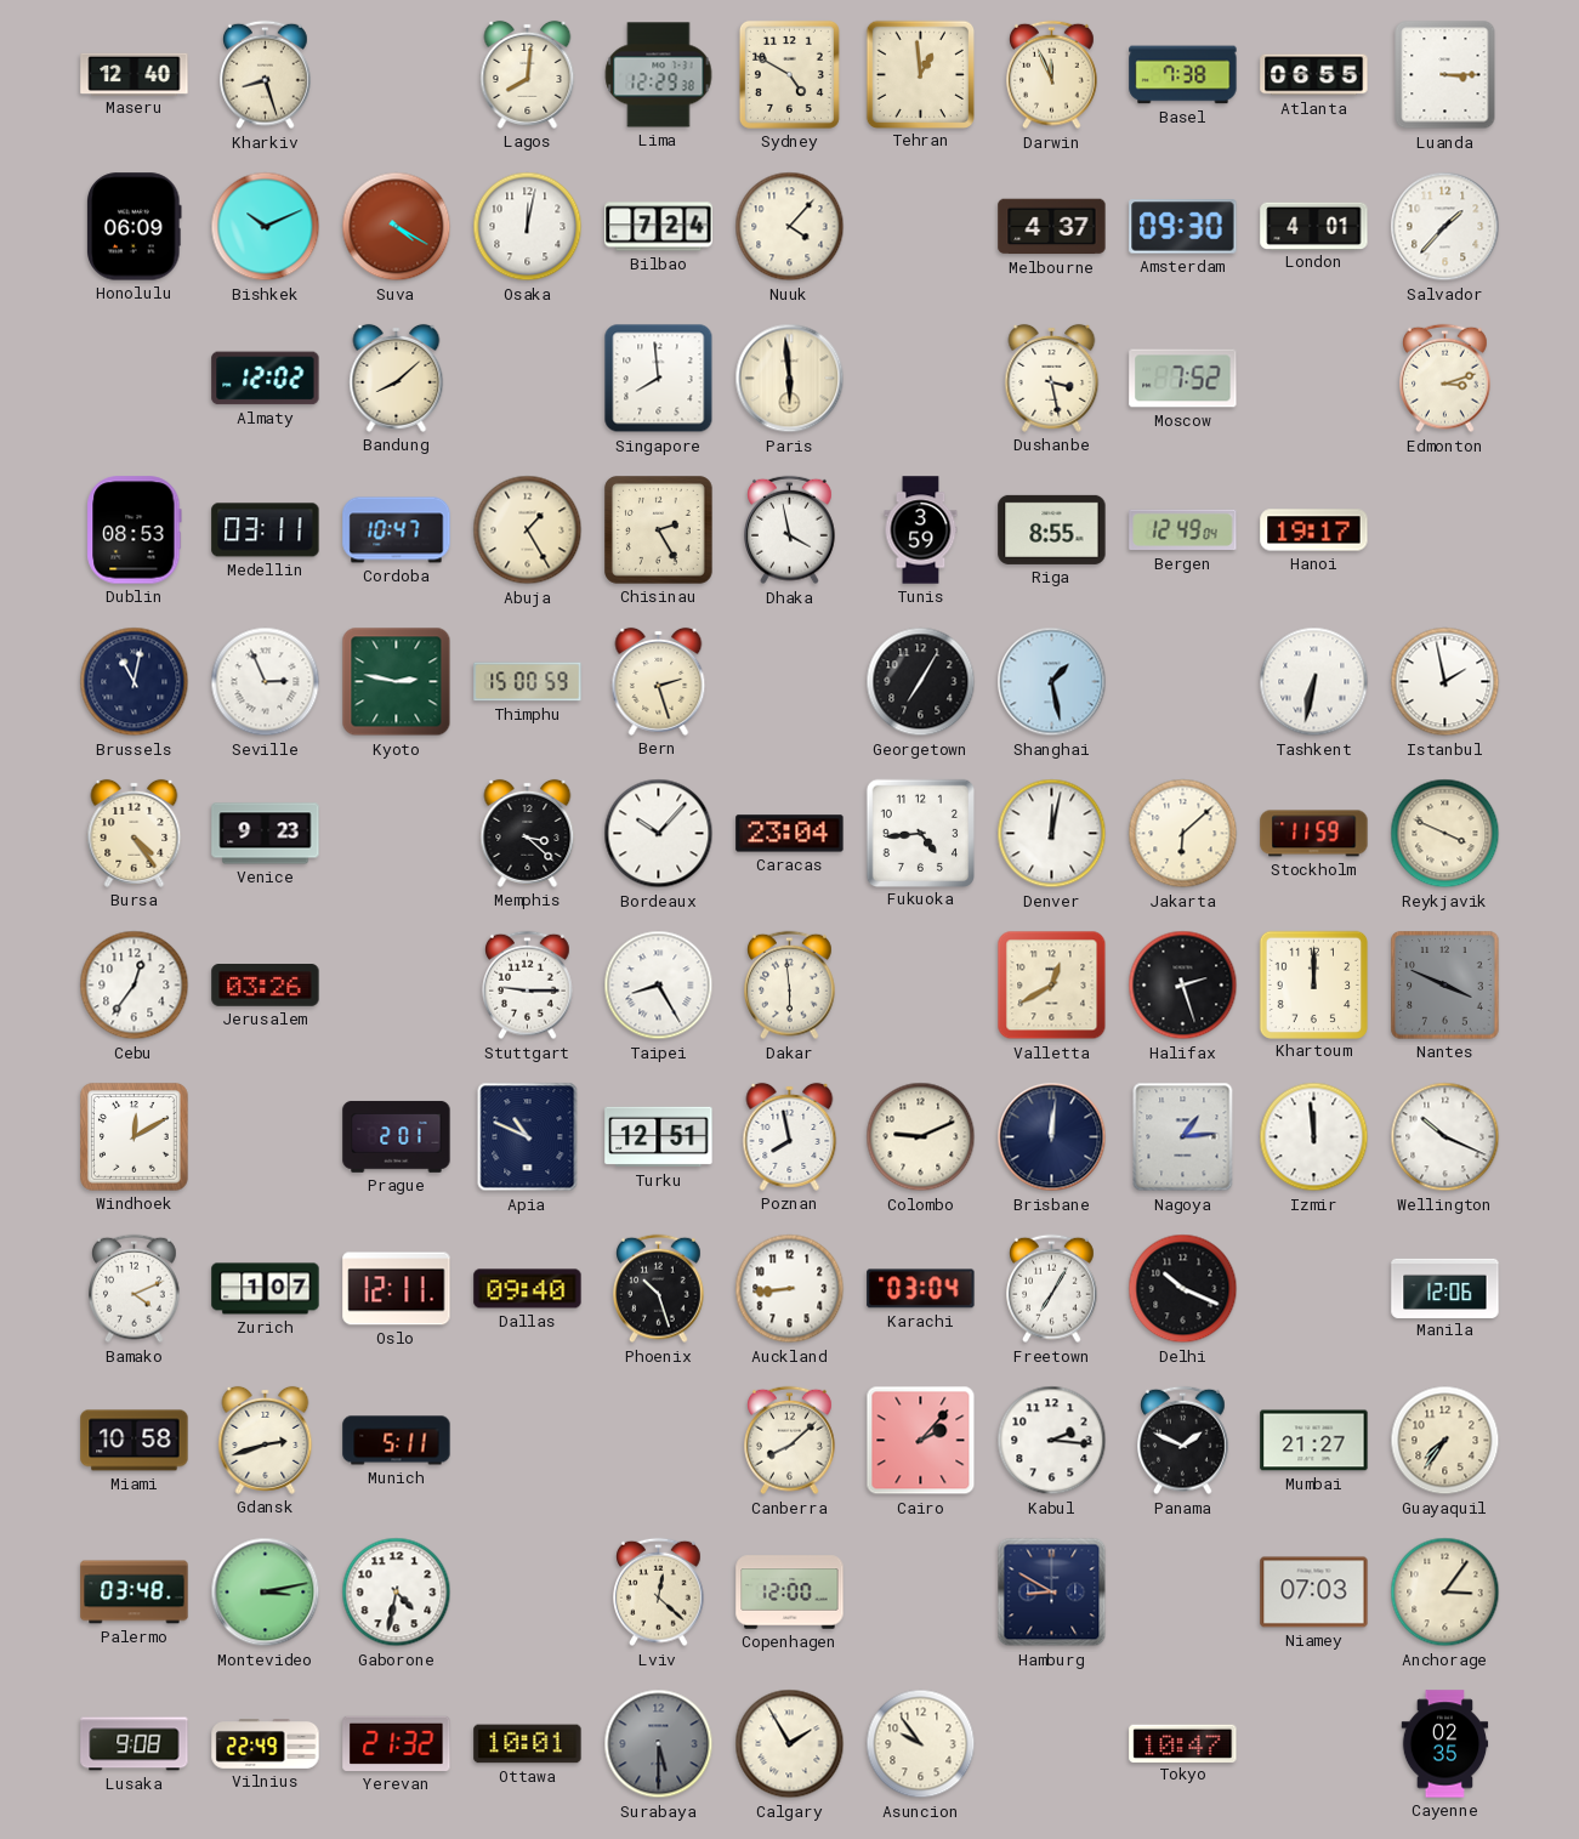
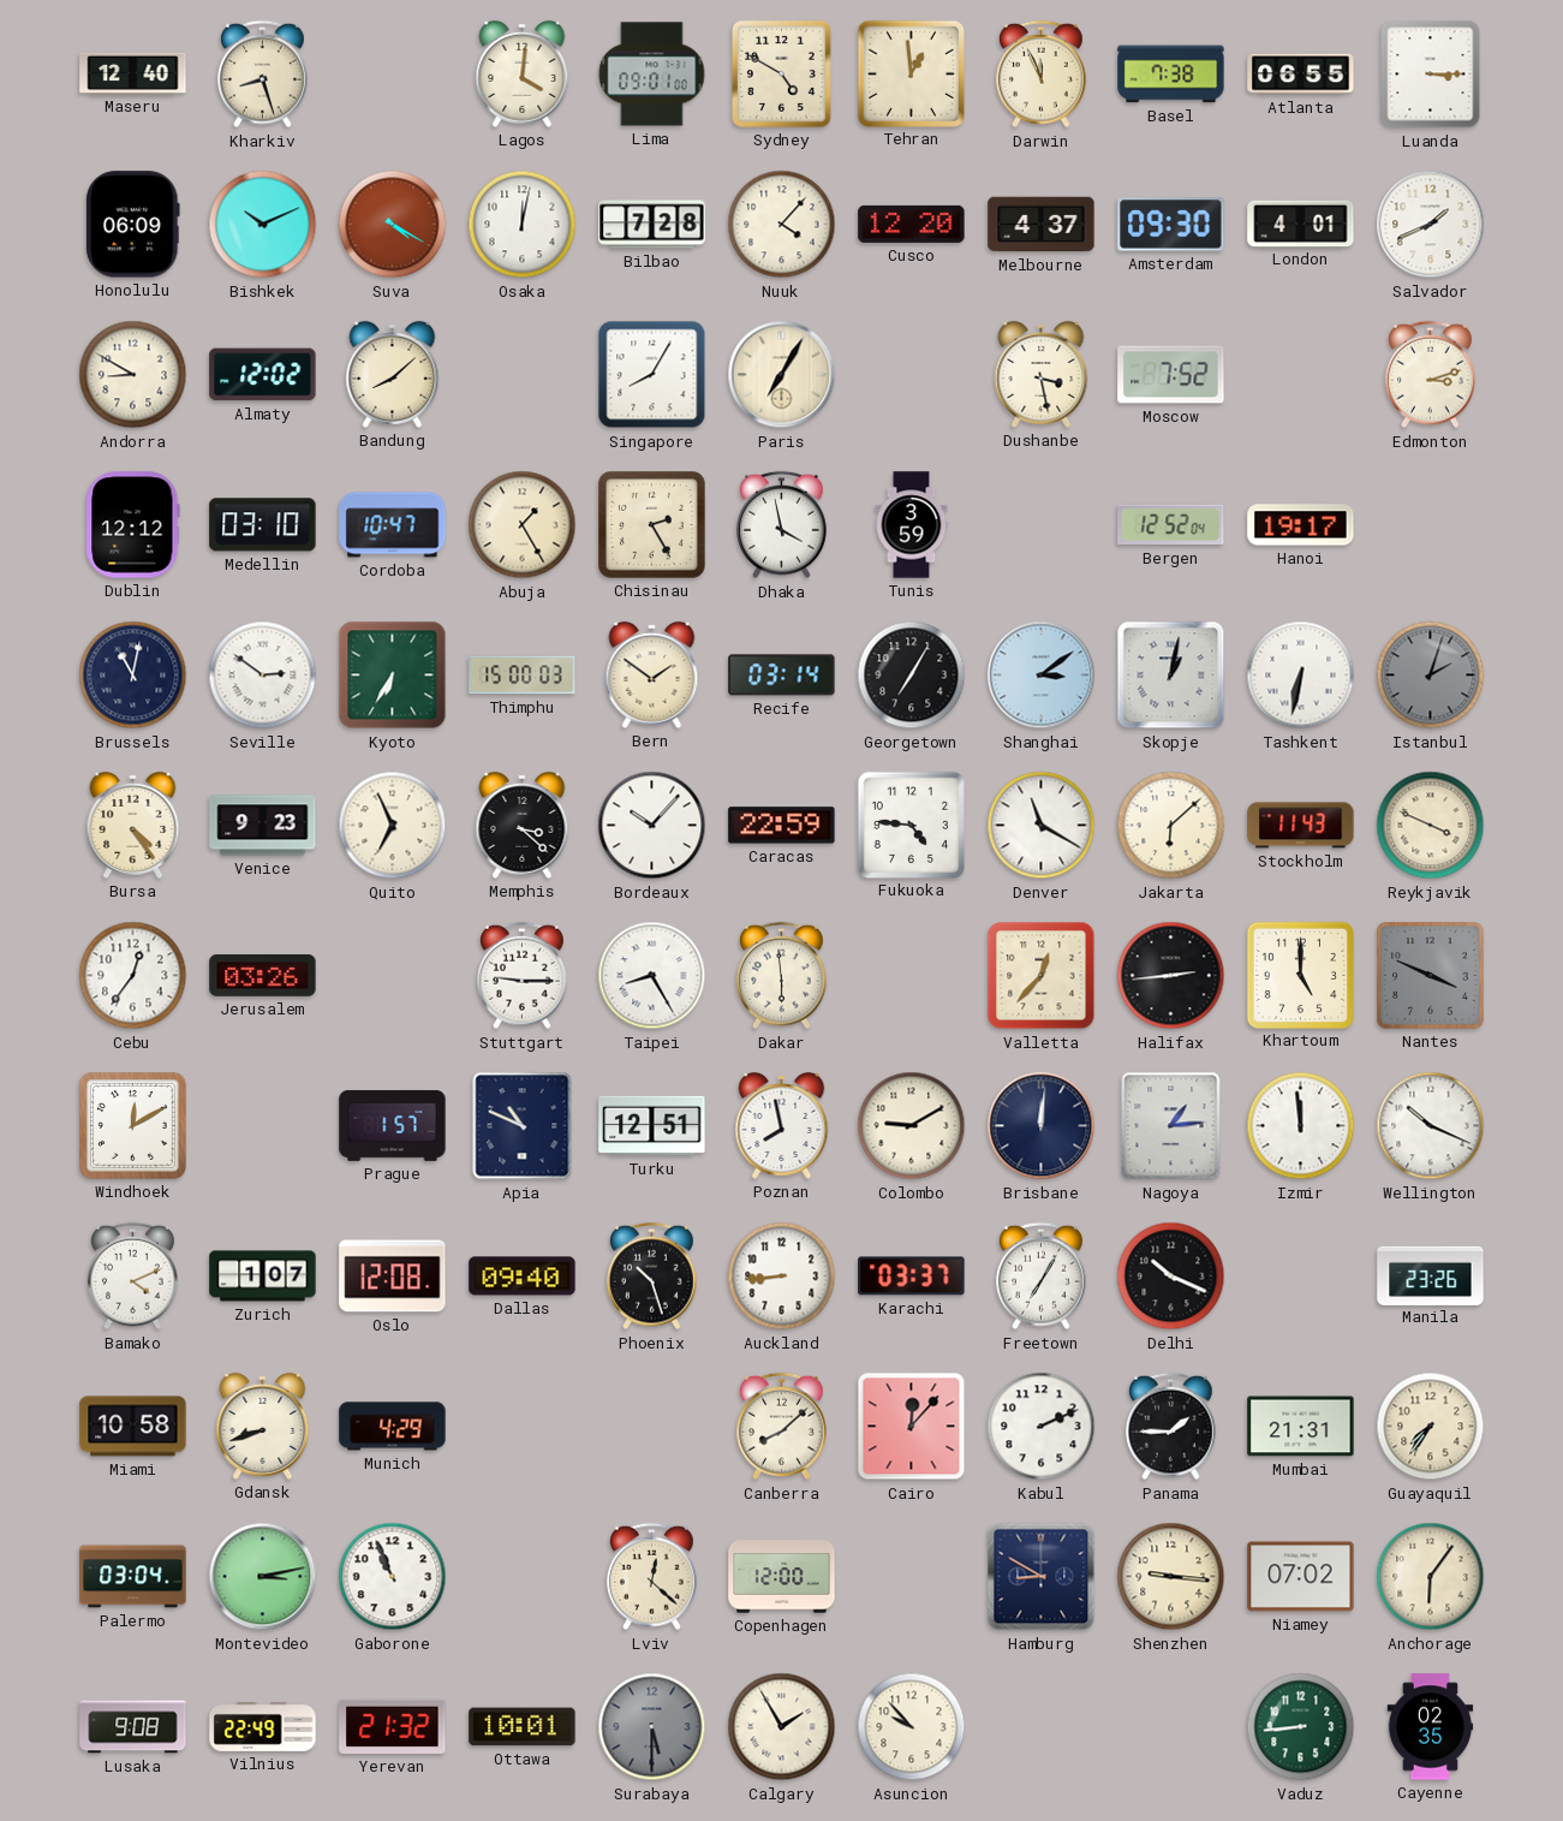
Lagos: 8:01 -> 4:01 (523, 73)
Lima: 12:29 -> 09:01 (652, 75)
Bilbao: 7:24 -> 7:28 (652, 225)
Cusco: none -> 12:20 (912, 224)
Salvador: 1:37 -> 1:41 (1431, 225)
Andorra: none -> 8:50 (133, 375)
Singapore: 7:59 -> 8:05 (652, 375)
Paris: 5:59 -> 7:05 (782, 375)
Dublin: 08:53 -> 12:12 (133, 525)
Medellin: 03:11 -> 03:10 (263, 525)
Riga: 8:55 -> none (1052, 529)
Bergen: 12:49 -> 12:52 (1171, 525)
Seville: 2:56 -> 2:51 (263, 676)
Kyoto: 2:47 -> 6:35 (393, 676)
Thimphu: 15:00:59 -> 15:00:03 (523, 676)
Bern: 2:27 -> 1:51 (652, 674)
Recife: none -> 03:14 (782, 676)
Shanghai: 1:28 -> 3:09 (1042, 676)
Skopje: none -> 1:02 (1171, 676)
Istanbul: 1:58 -> 2:03 (1431, 676)
Istanbul dial: white -> grey (1431, 676)
Quito: none -> 6:56 (393, 826)
Caracas: 23:04 -> 22:59 (782, 826)
Fukuoka: 4:44 -> 4:46 (911, 825)
Denver: 12:02 -> 11:20 (1042, 826)
Stockholm: 11:59 -> 11:43 (1301, 826)
Valletta: 12:40 -> 12:37 (1042, 976)
Halifax: 2:27 -> 2:44 (1171, 976)
Khartoum: 12:00 -> 5:00 (1300, 975)
Prague: 2:01 -> 1:57 (393, 1126)
Colombo: 9:11 -> 9:10 (912, 1126)
Oslo: 12:11 -> 12:08 (393, 1277)
Karachi: 03:04 -> 03:37 (912, 1277)
Manila: 12:06 -> 23:26 (1431, 1275)
Gdansk: 2:42 -> 8:42 (263, 1426)
Munich: 5:11 -> 4:29 (393, 1427)
Cairo: 2:07 -> 12:07 (912, 1427)
Kabul: 2:16 -> 2:11 (1042, 1427)
Panama: 1:49 -> 1:45 (1171, 1427)
Mumbai: 21:27 -> 21:31 (1301, 1427)
Palermo: 03:48 -> 03:04 (133, 1577)
Gaborone: 4:32 -> 10:56 (393, 1577)
Shenzhen: none -> 9:16 (1171, 1577)
Niamey: 07:03 -> 07:02 (1301, 1577)
Anchorage: 3:06 -> 6:06 (1431, 1577)
Asuncion: 9:54 -> 9:53 (912, 1727)
Tokyo: 10:47 -> none (1183, 1743)
Vaduz: none -> 8:44 (1301, 1727)
